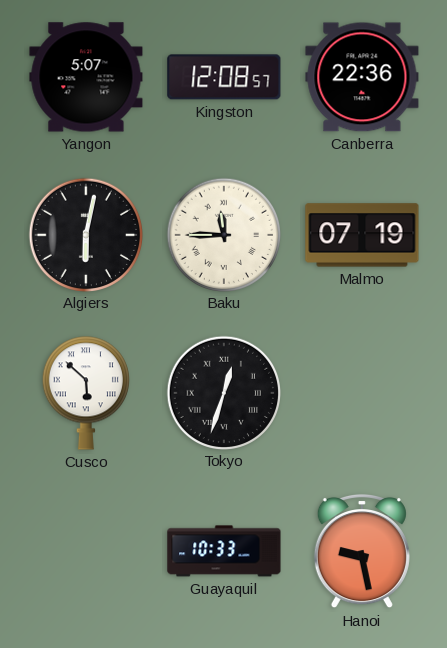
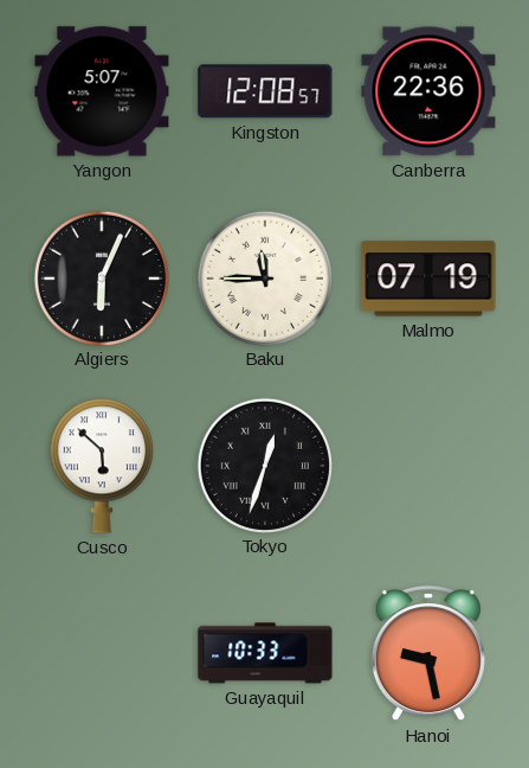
Algiers: 6:02 -> 6:04 (101, 277)
